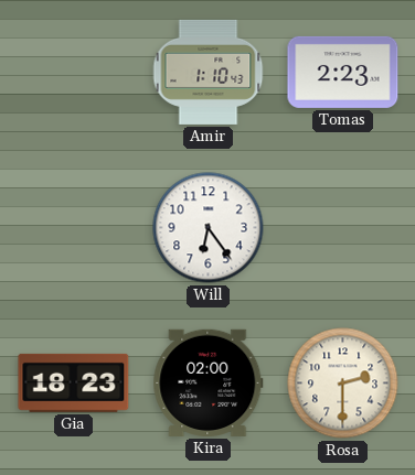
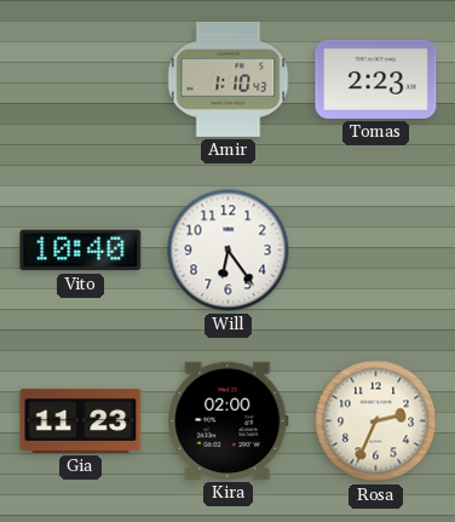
Vito: none -> 10:40 (81, 251)
Gia: 18:23 -> 11:23 (81, 420)
Rosa: 2:30 -> 2:34 (376, 421)
